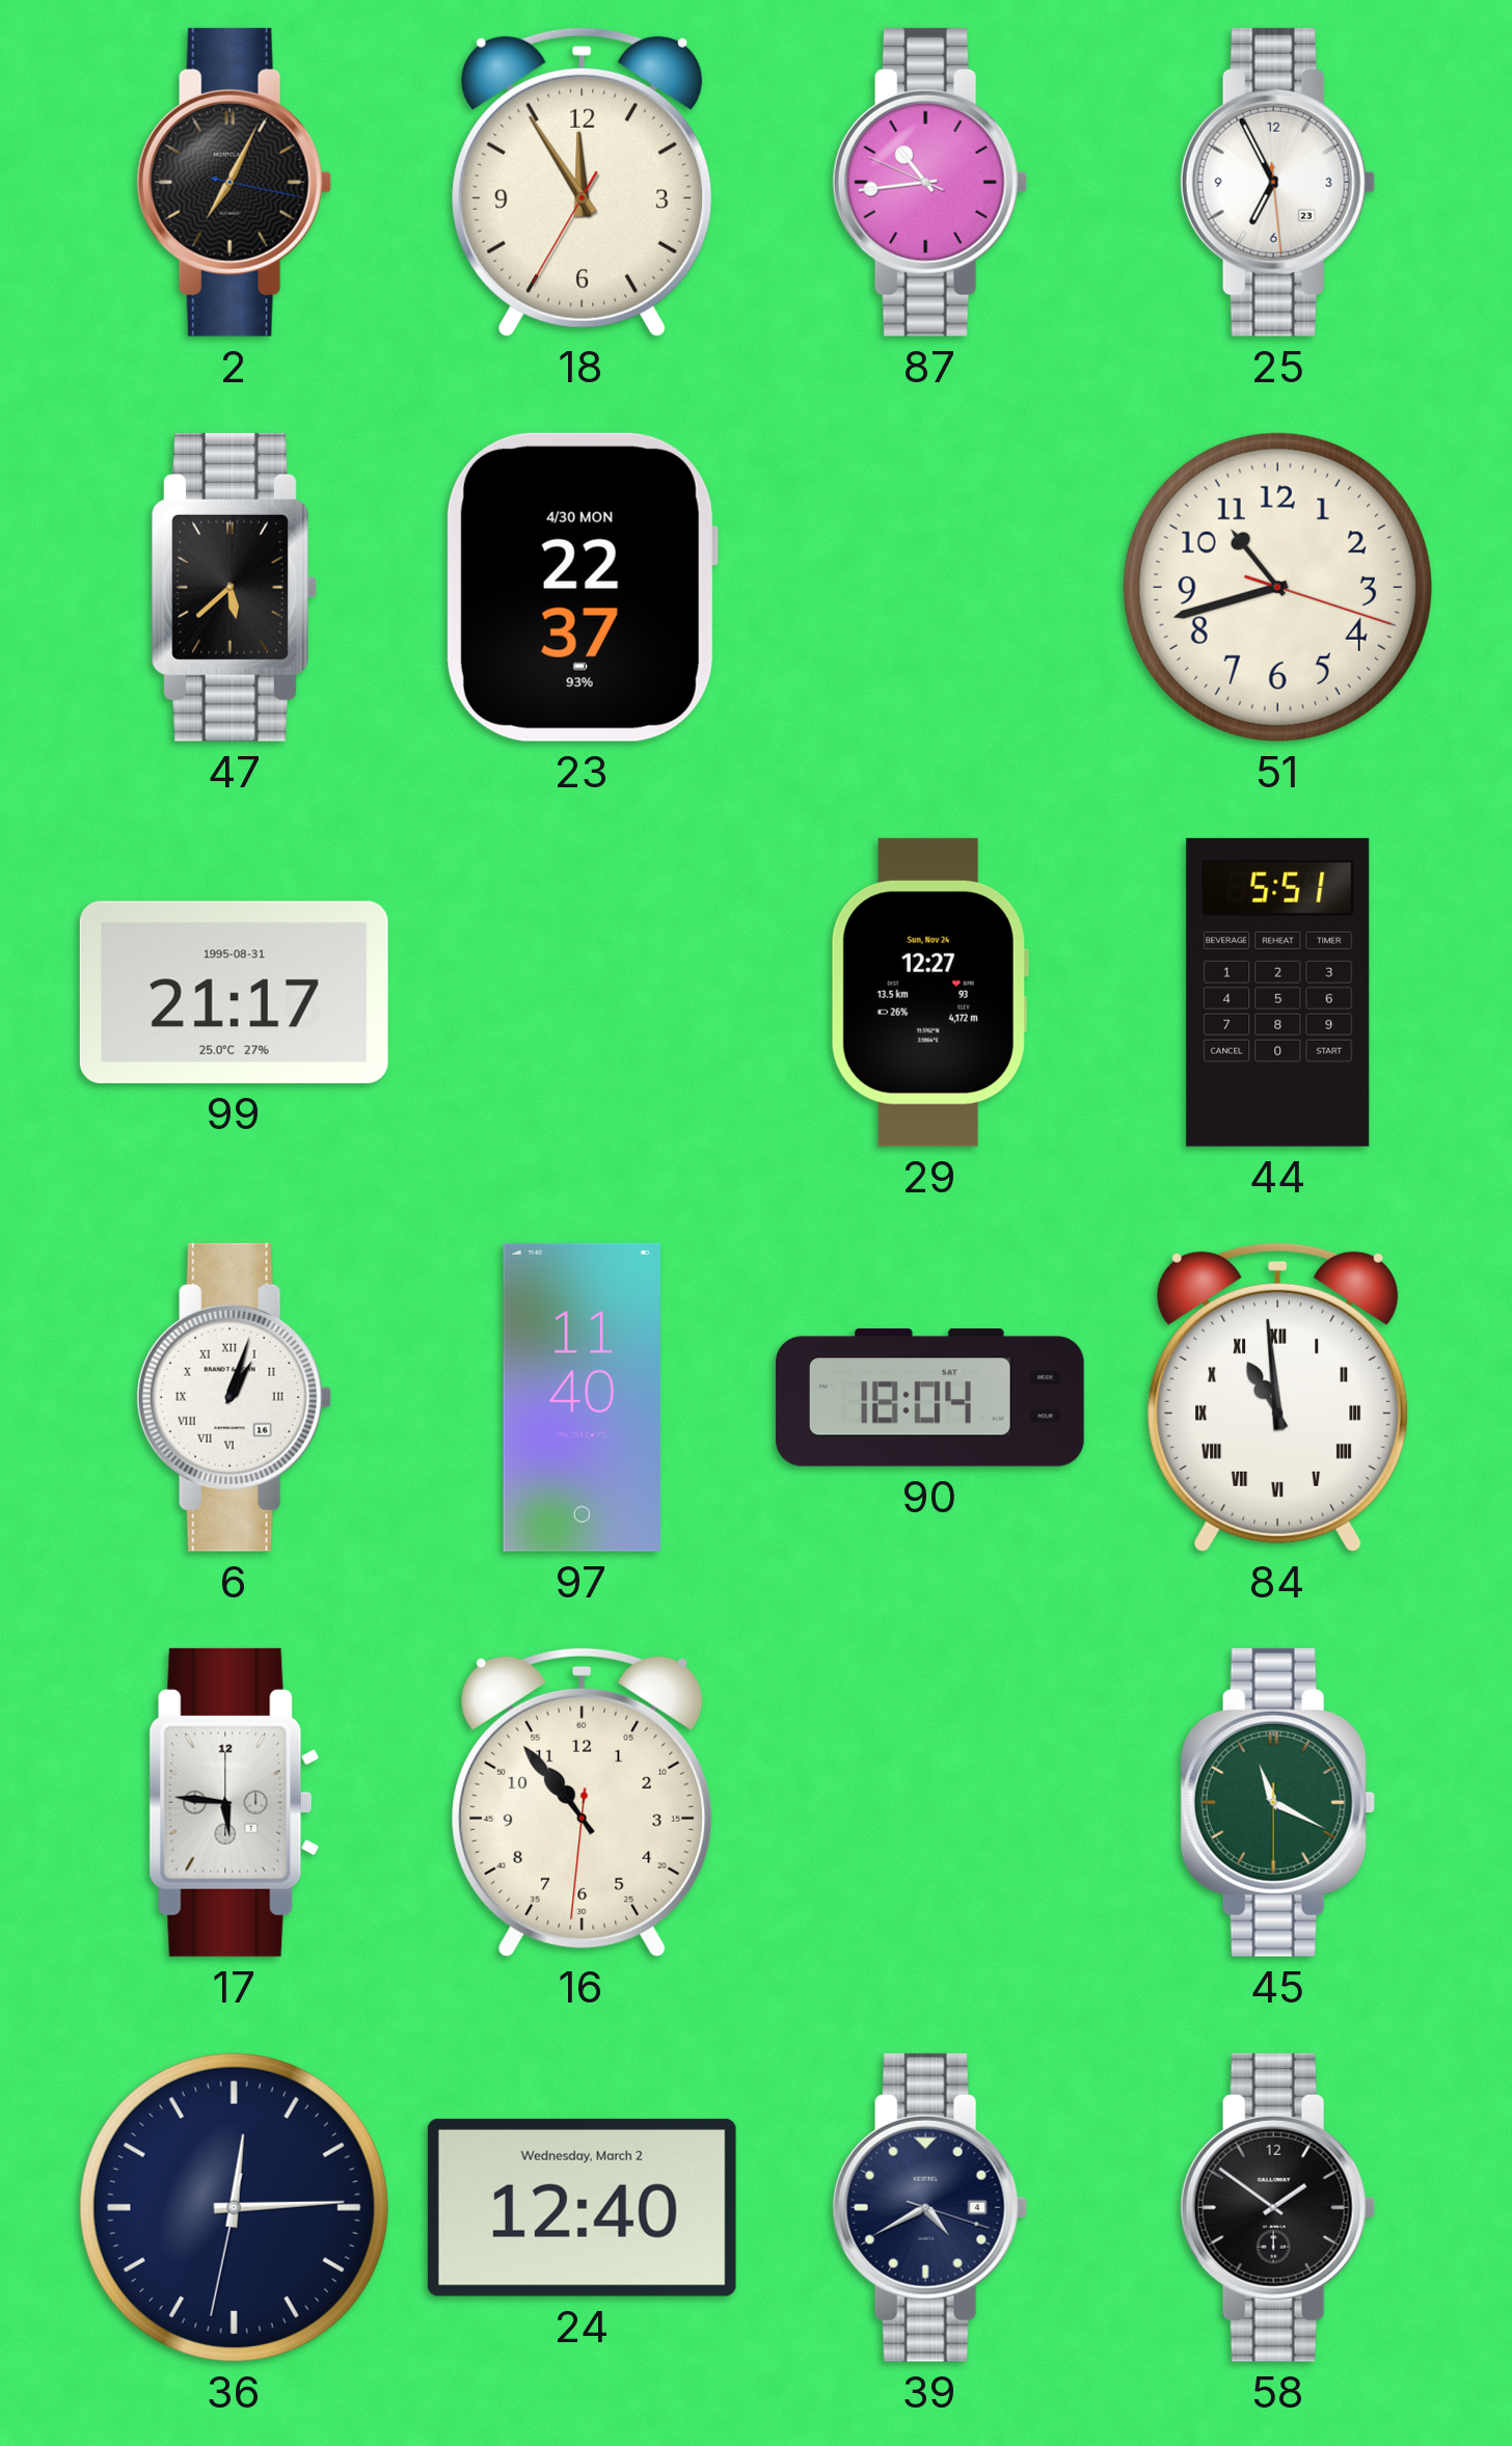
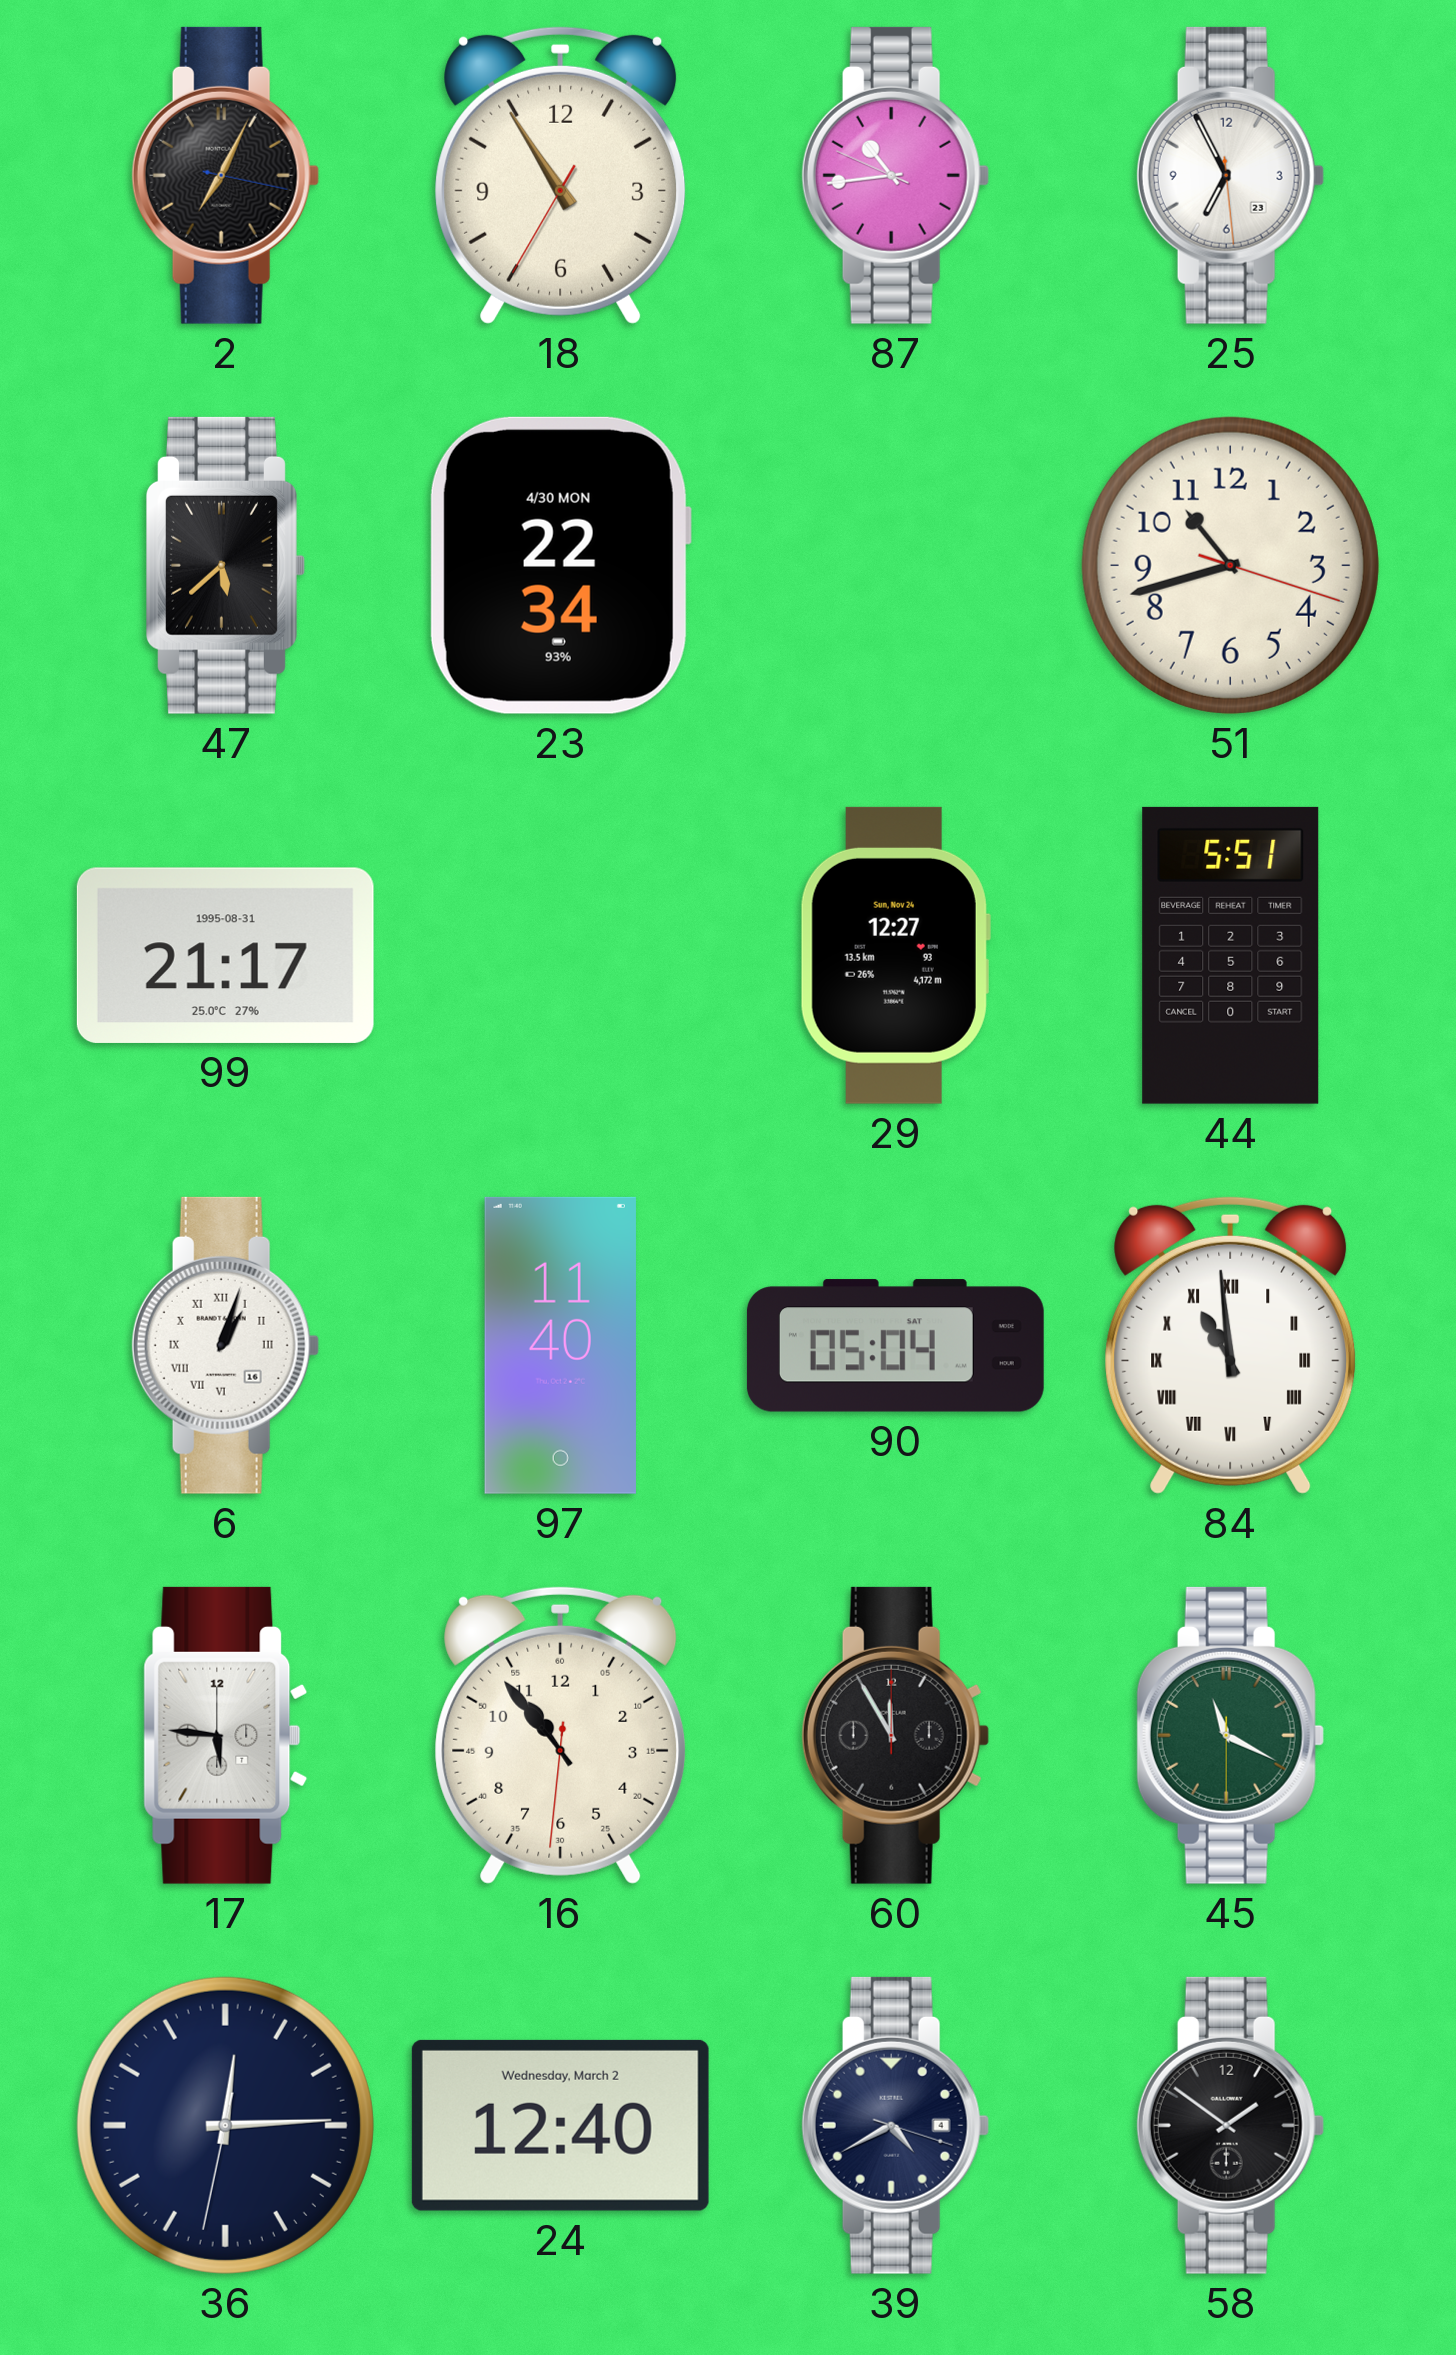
18: 11:54 -> 10:54 (561, 175)
23: 22:37 -> 22:34 (560, 565)
90: 18:04 -> 05:04 (895, 1346)
60: none -> 11:55 (895, 1735)
